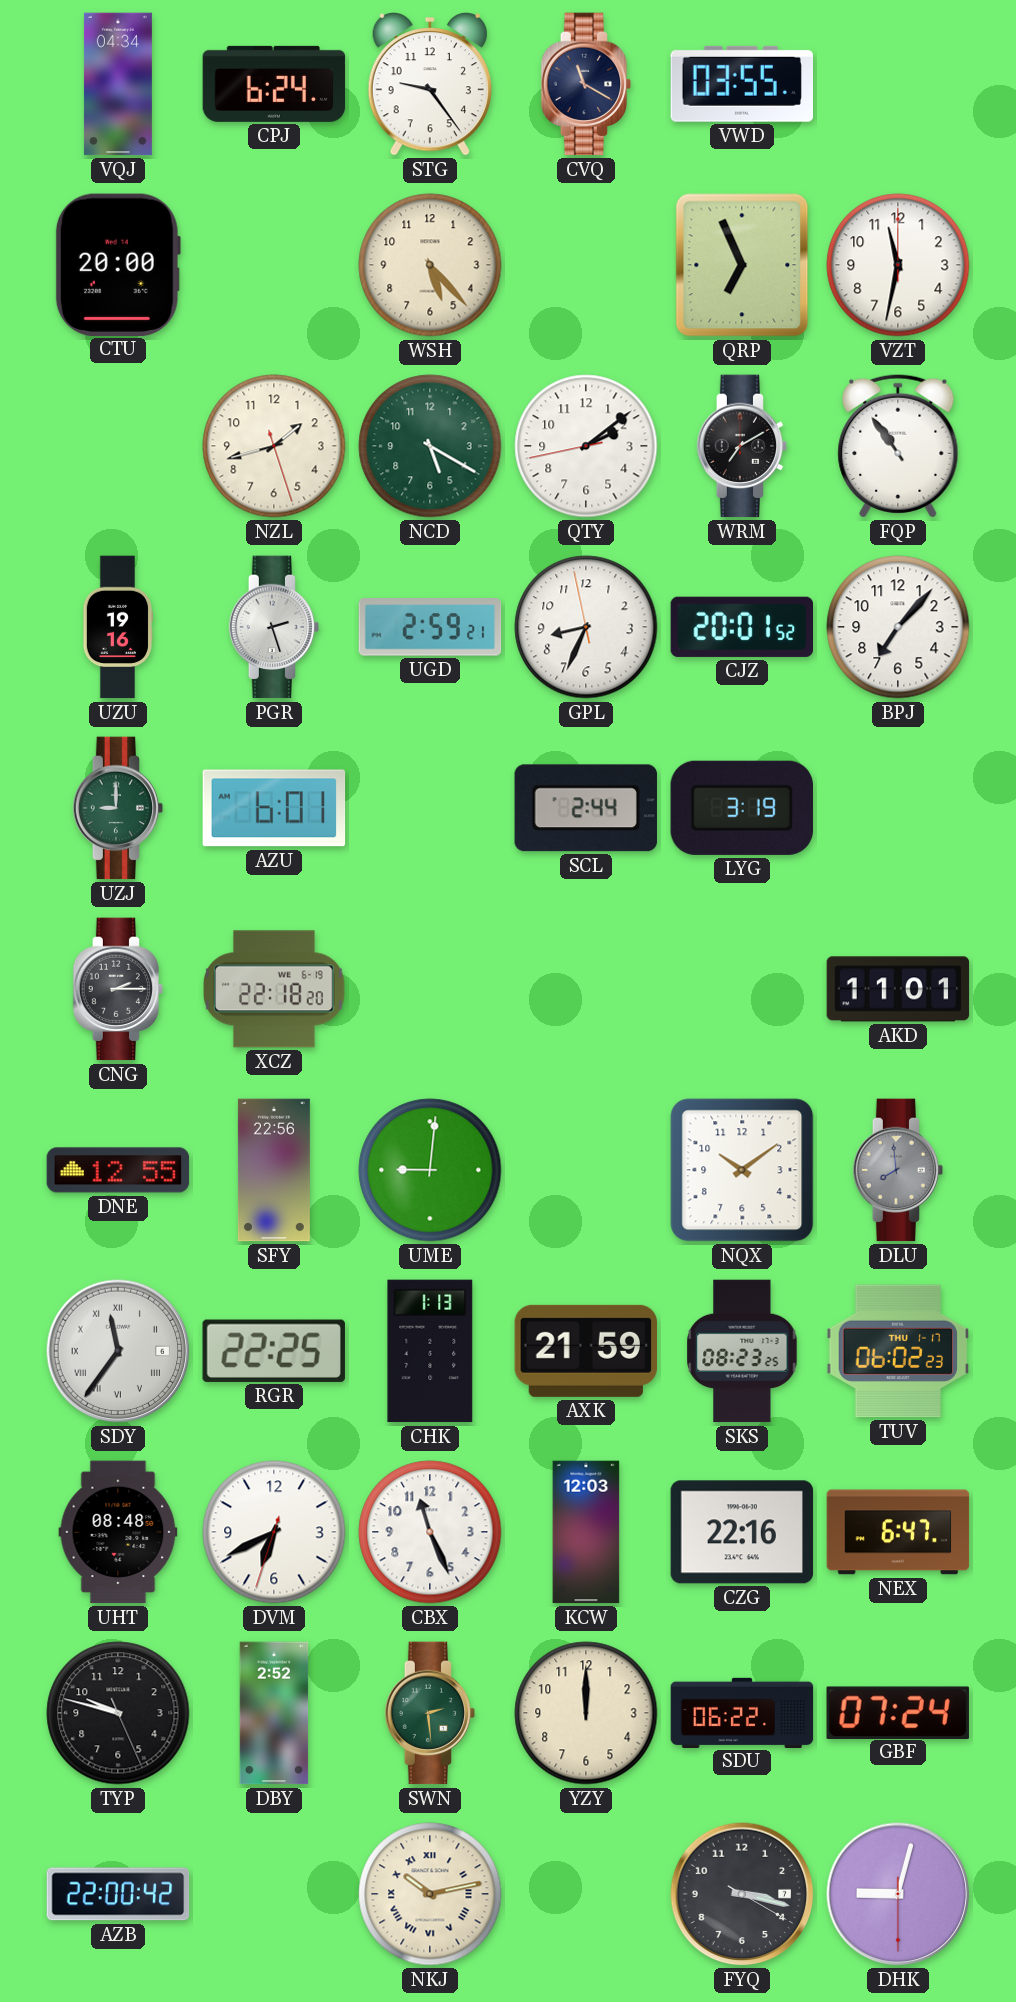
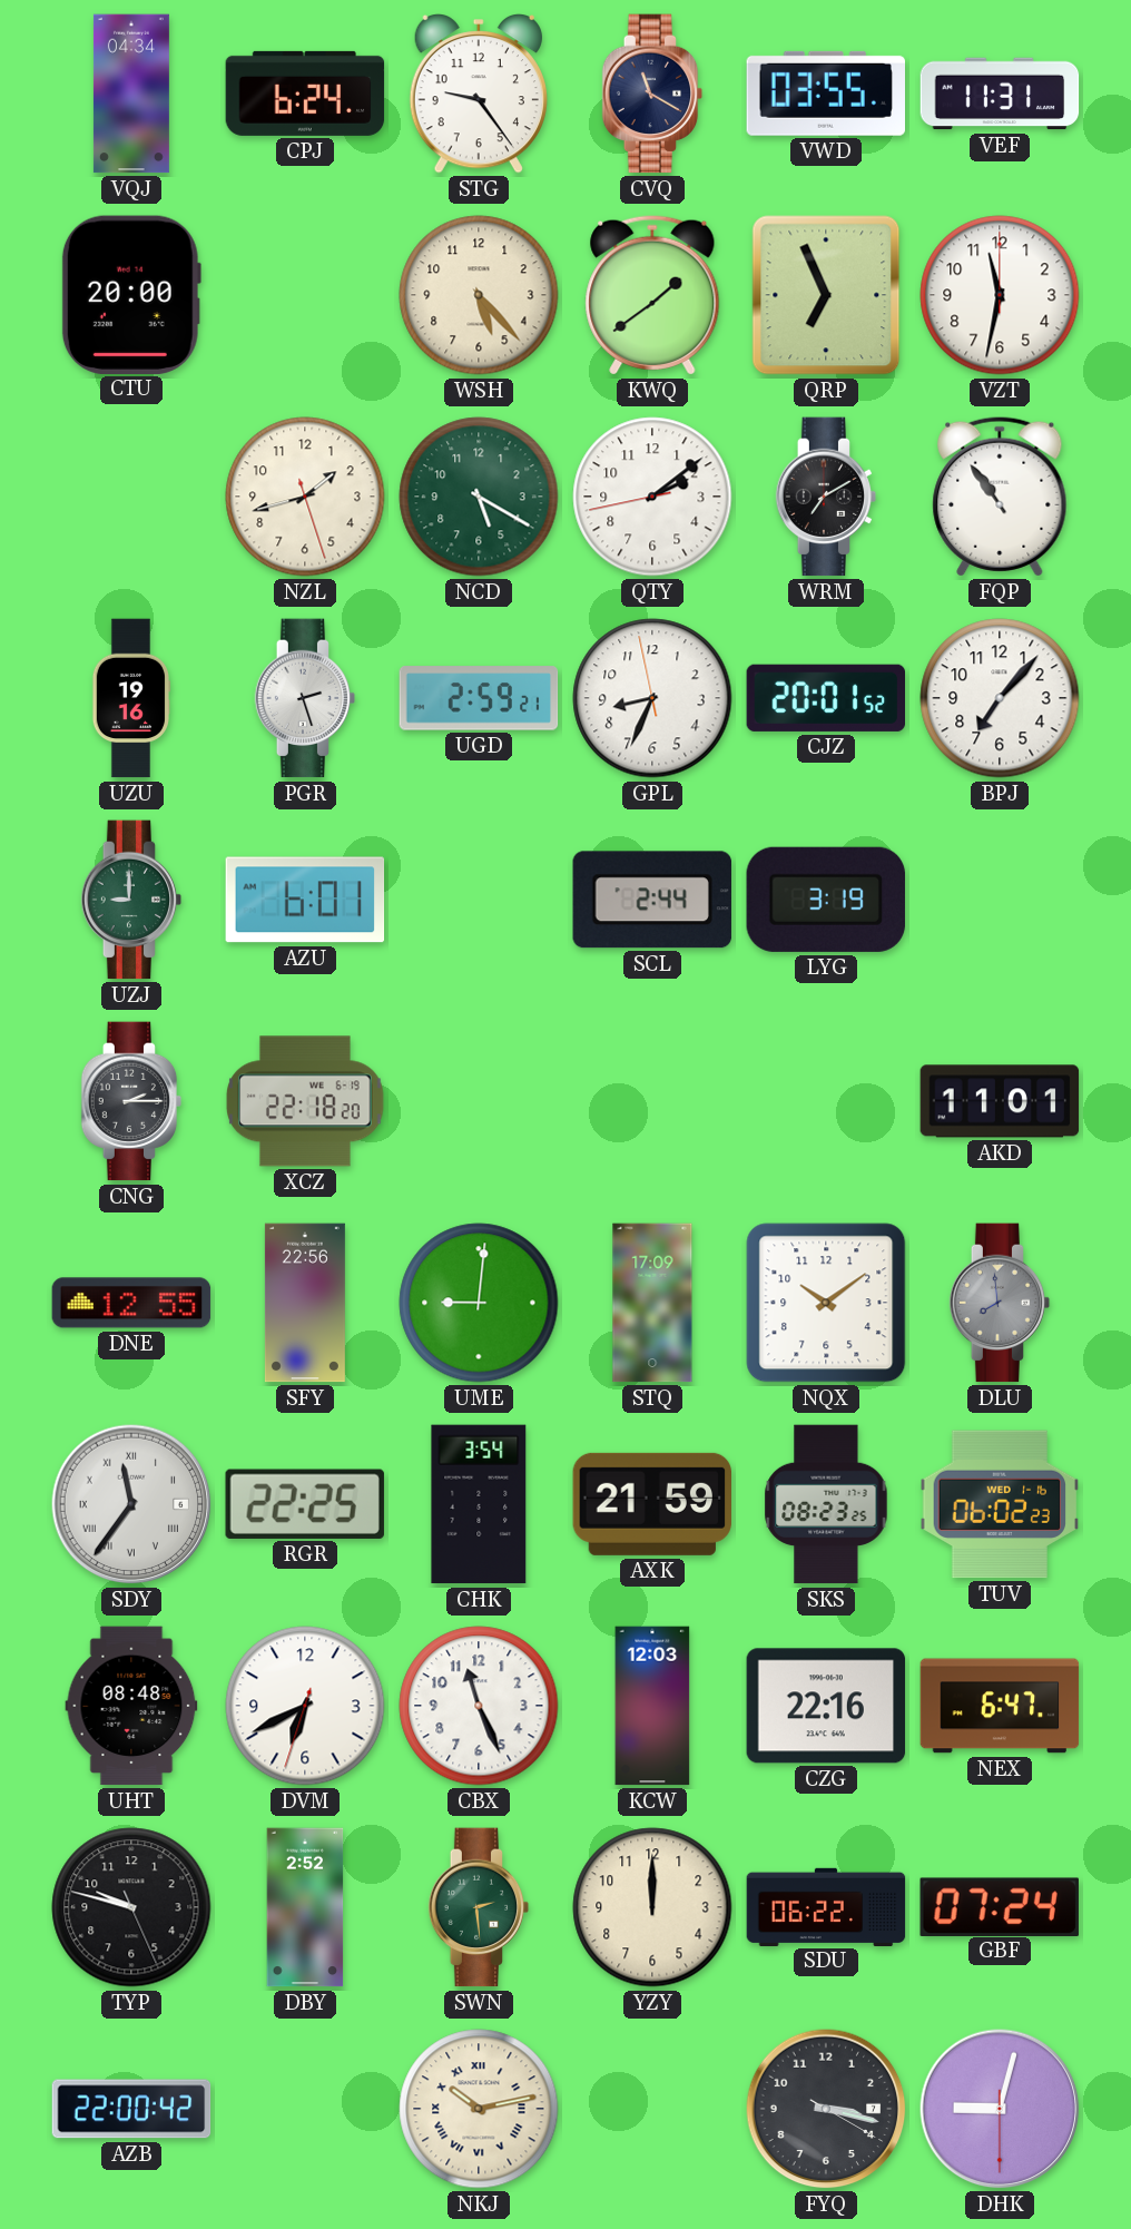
VEF: none -> 11:31 (1000, 94)
KWQ: none -> 1:39 (652, 295)
STQ: none -> 17:09 (652, 1303)
CHK: 1:13 -> 3:54 (479, 1504)
TUV date: THU 1-17 -> WED 1-16 (1000, 1504)
